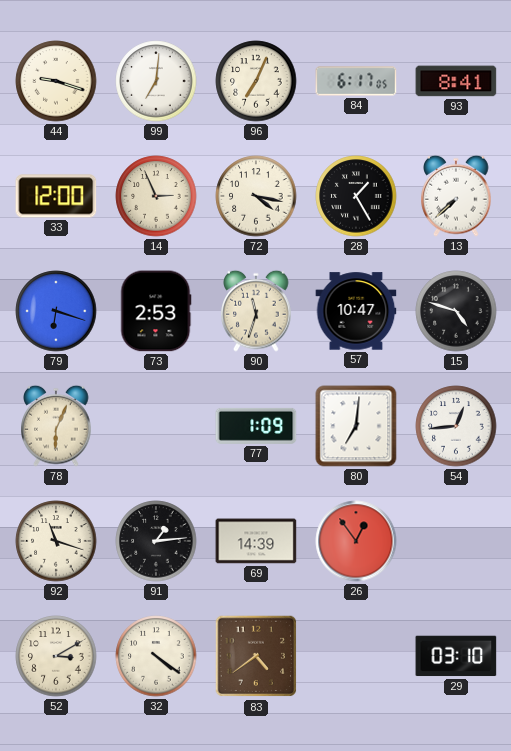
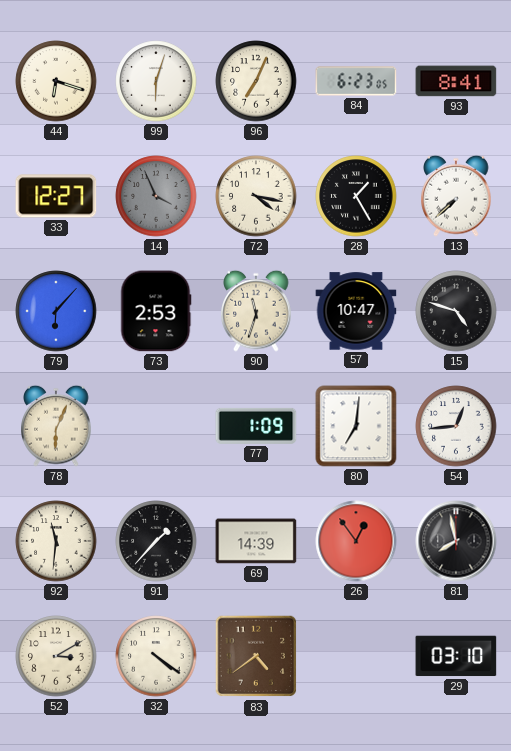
44: 9:18 -> 6:18 (56, 81)
99: 7:01 -> 6:03 (156, 81)
84: 6:17 -> 6:23 (356, 81)
33: 12:00 -> 12:27 (56, 196)
14: 2:56 -> 3:56 (156, 196)
14 dial: cream -> grey (156, 196)
79: 6:18 -> 6:07 (56, 311)
92: 11:18 -> 11:31 (56, 541)
91: 1:14 -> 1:37 (156, 541)
81: none -> 7:58 (456, 541)
